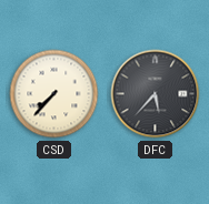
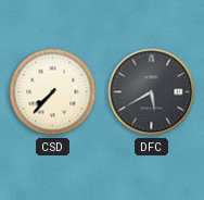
DFC: 5:37 -> 5:40 (152, 92)
